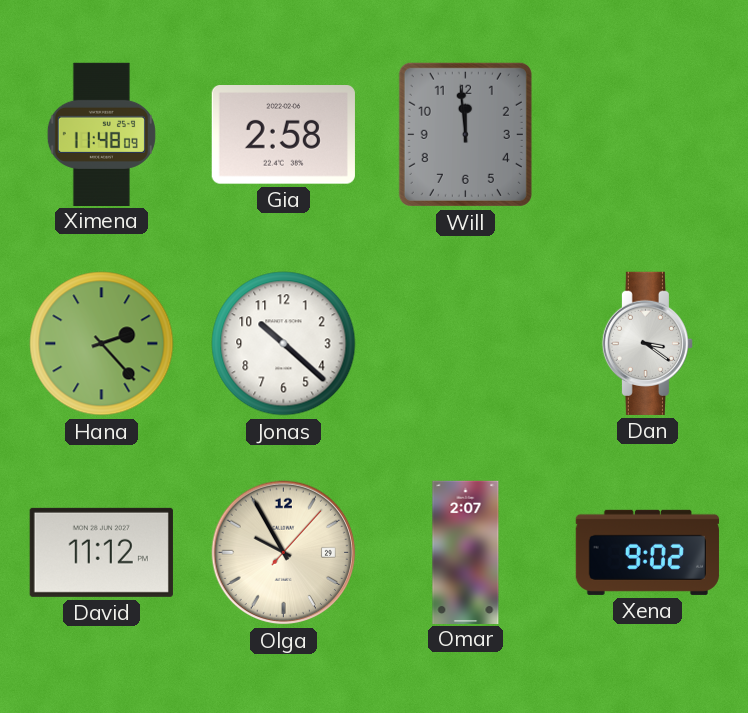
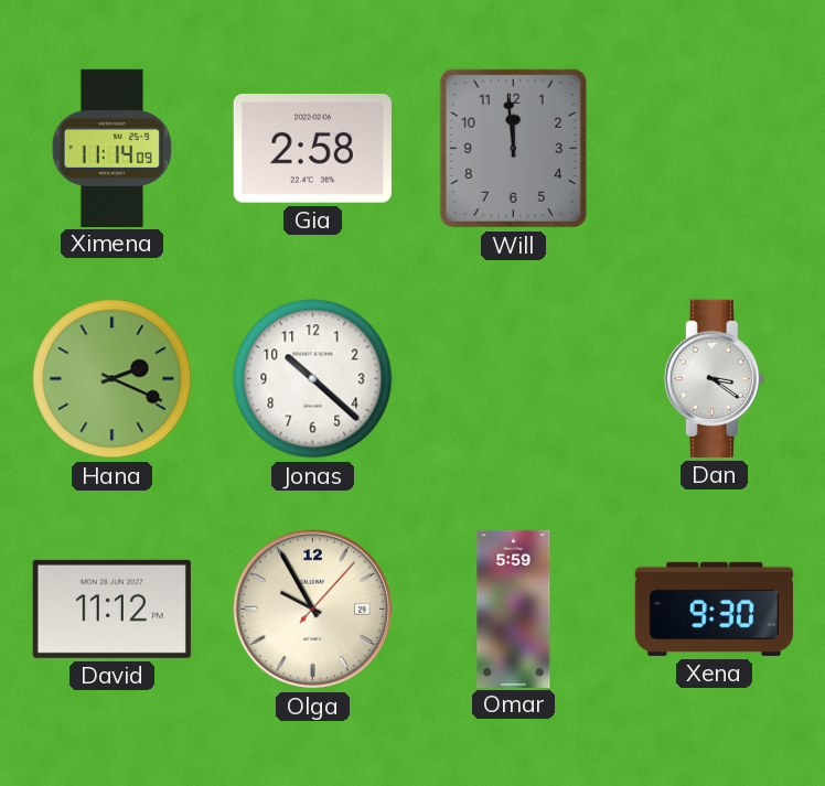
Ximena: 11:48 -> 11:14 (111, 148)
Hana: 2:23 -> 2:19 (113, 379)
Omar: 2:07 -> 5:59 (514, 609)
Xena: 9:02 -> 9:30 (714, 609)
